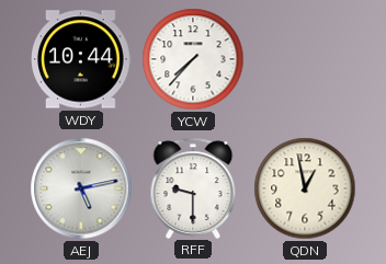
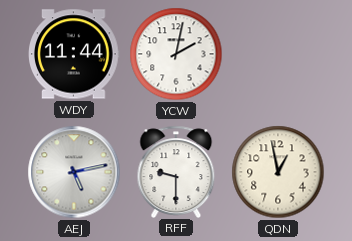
WDY: 10:44 -> 11:44 (74, 54)
YCW: 7:37 -> 2:02 (176, 54)
